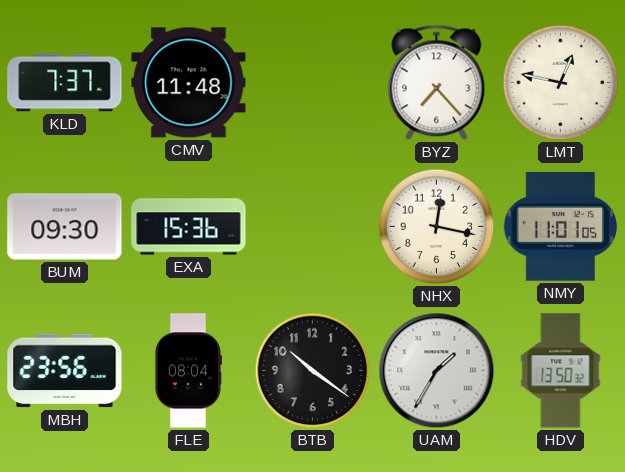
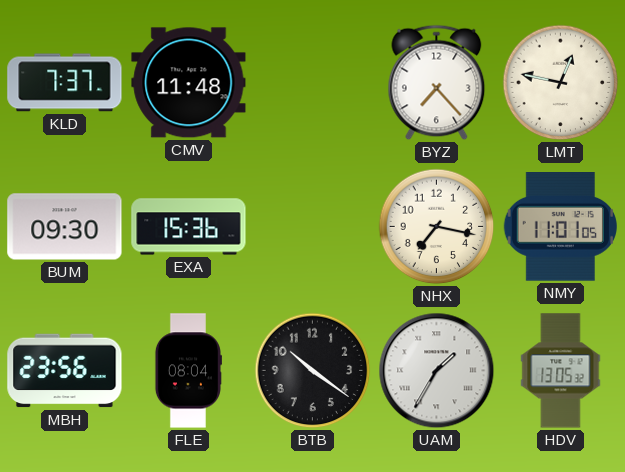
NHX: 12:17 -> 7:17 (437, 227)
HDV: 13:50 -> 13:05 (561, 371)
